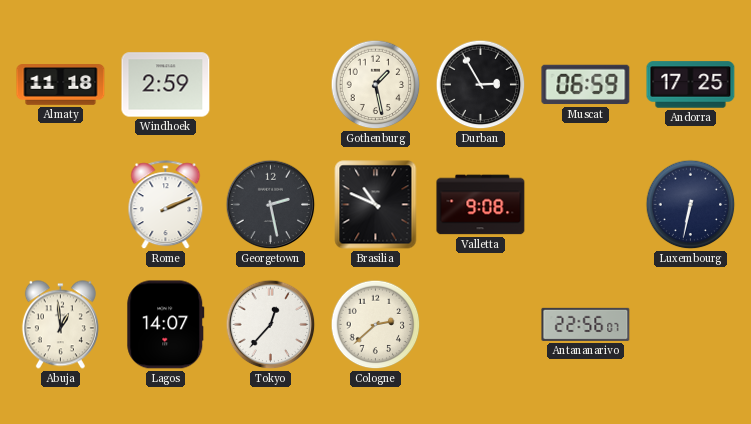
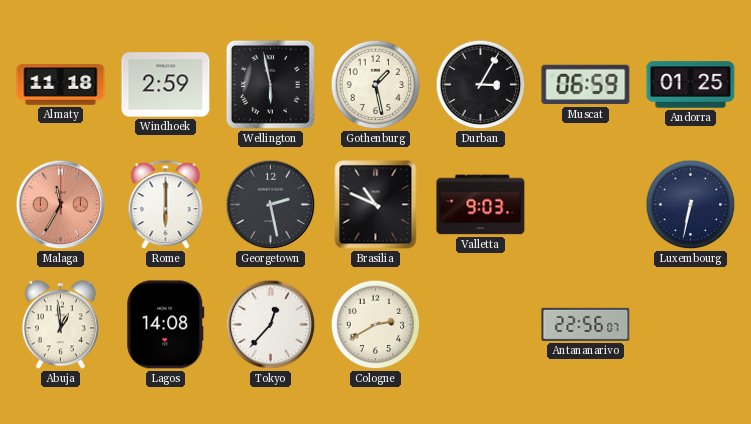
Wellington: none -> 5:58 (270, 84)
Durban: 2:55 -> 3:05 (481, 85)
Andorra: 17:25 -> 01:25 (691, 85)
Malaga: none -> 11:35 (61, 205)
Rome: 2:11 -> 6:00 (166, 205)
Valletta: 9:08 -> 9:03 (481, 205)
Lagos: 14:07 -> 14:08 (166, 325)
Cologne: 2:38 -> 2:40 (376, 325)
